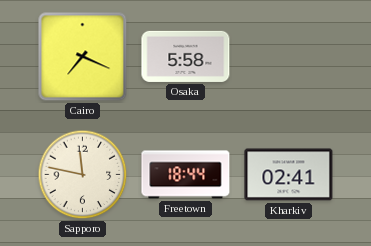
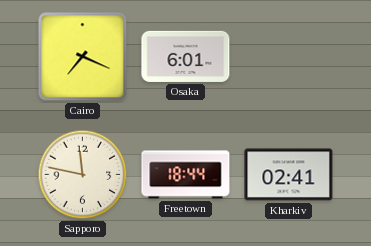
Osaka: 5:58 -> 6:01 (186, 56)
